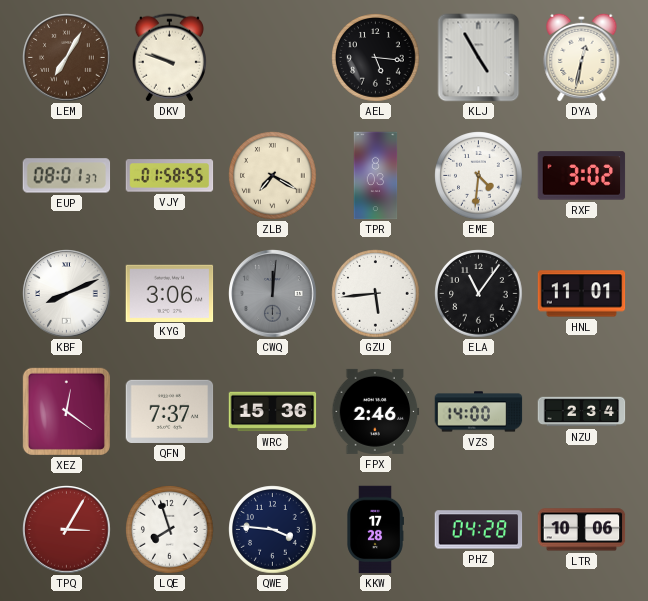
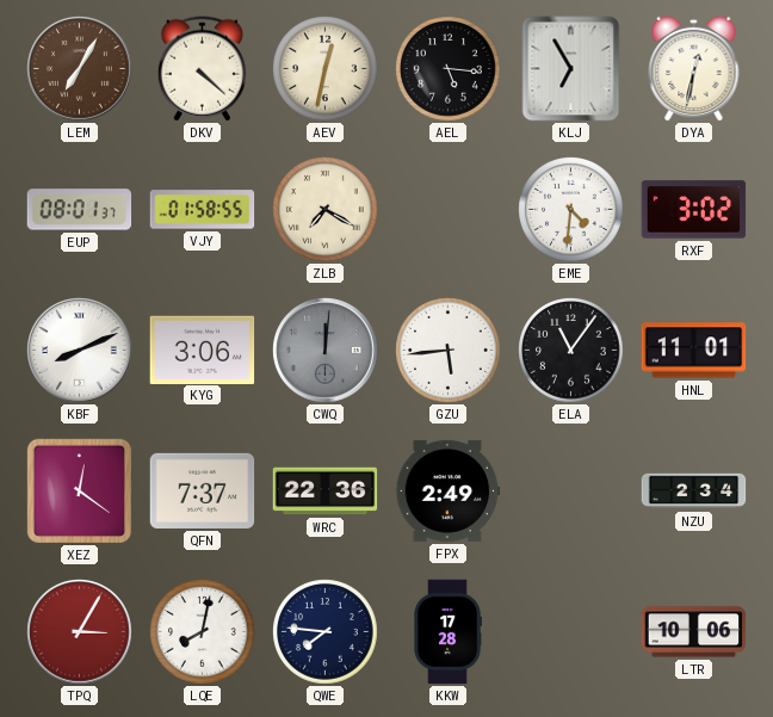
DKV: 9:48 -> 4:22 (202, 69)
AEV: none -> 12:32 (326, 69)
KLJ: 4:55 -> 6:55 (571, 69)
TPR: 8:03 -> none (376, 176)
WRC: 15:36 -> 22:36 (326, 492)
FPX: 2:46 -> 2:49 (449, 490)
VZS: 14:00 -> none (479, 412)
LQE: 7:57 -> 8:02 (203, 632)
QWE: 3:46 -> 7:46 (326, 632)
PHZ: 04:28 -> none (479, 530)
